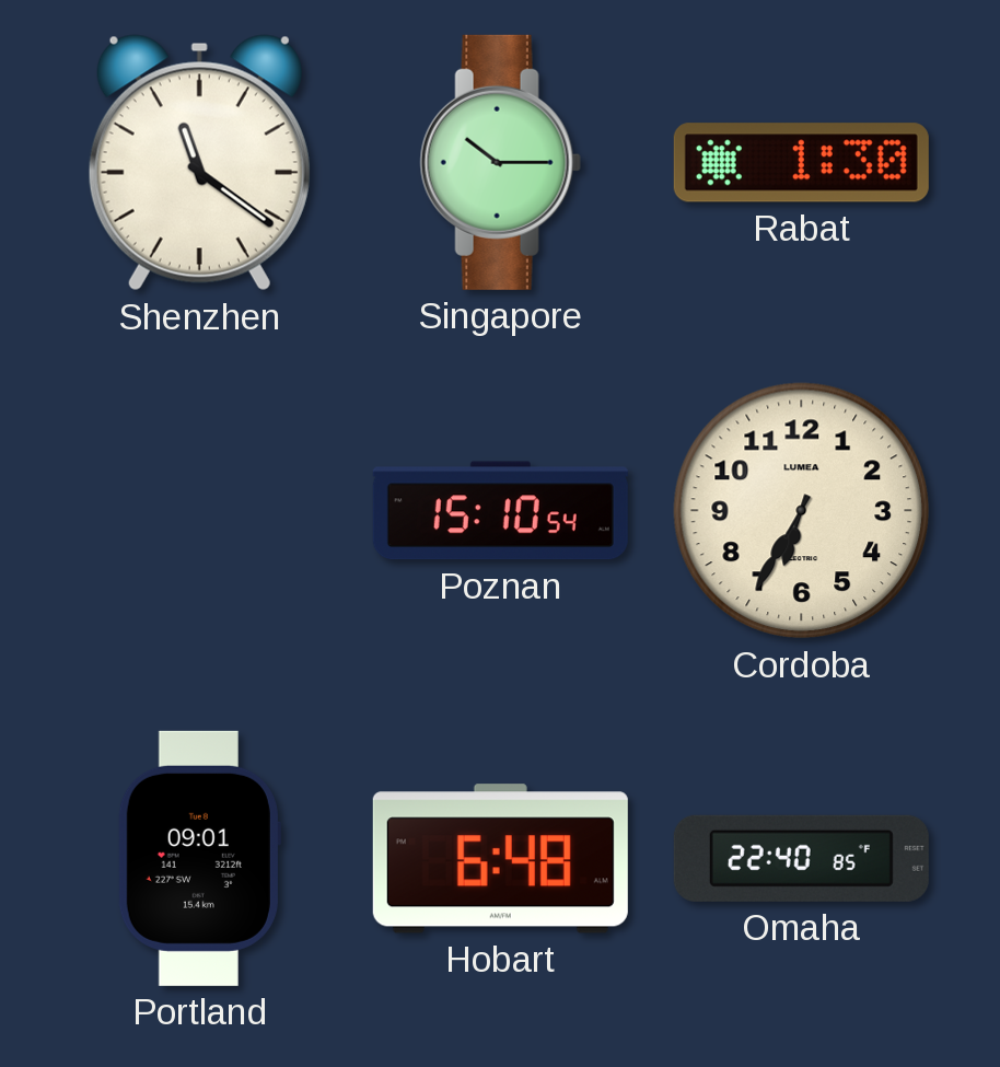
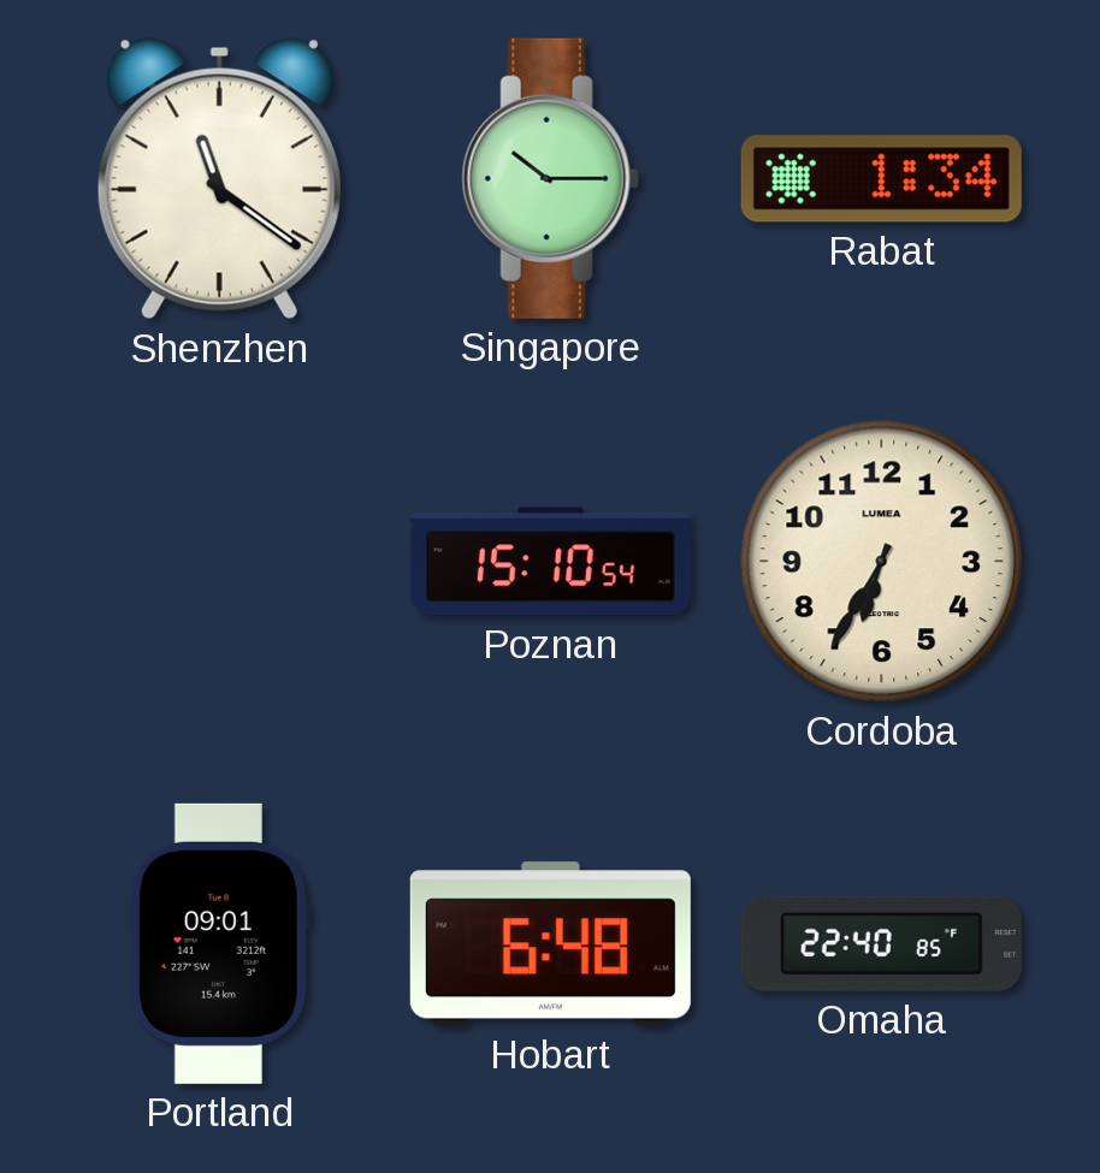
Rabat: 1:30 -> 1:34 (881, 179)
